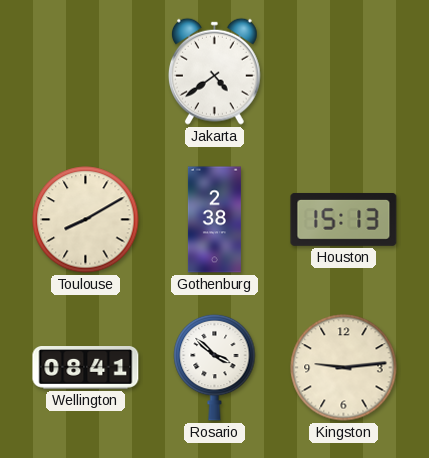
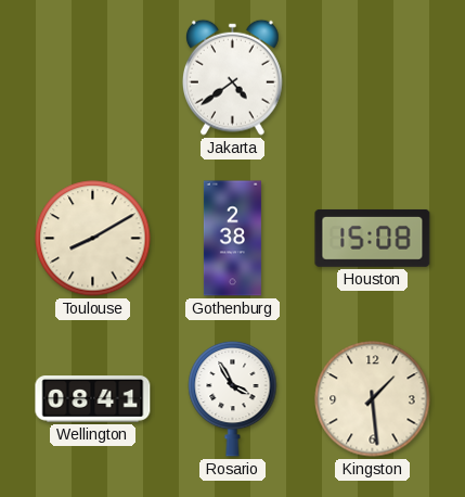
Houston: 15:13 -> 15:08 (373, 238)
Rosario: 3:52 -> 3:55 (233, 398)
Kingston: 9:14 -> 1:29 (373, 399)
